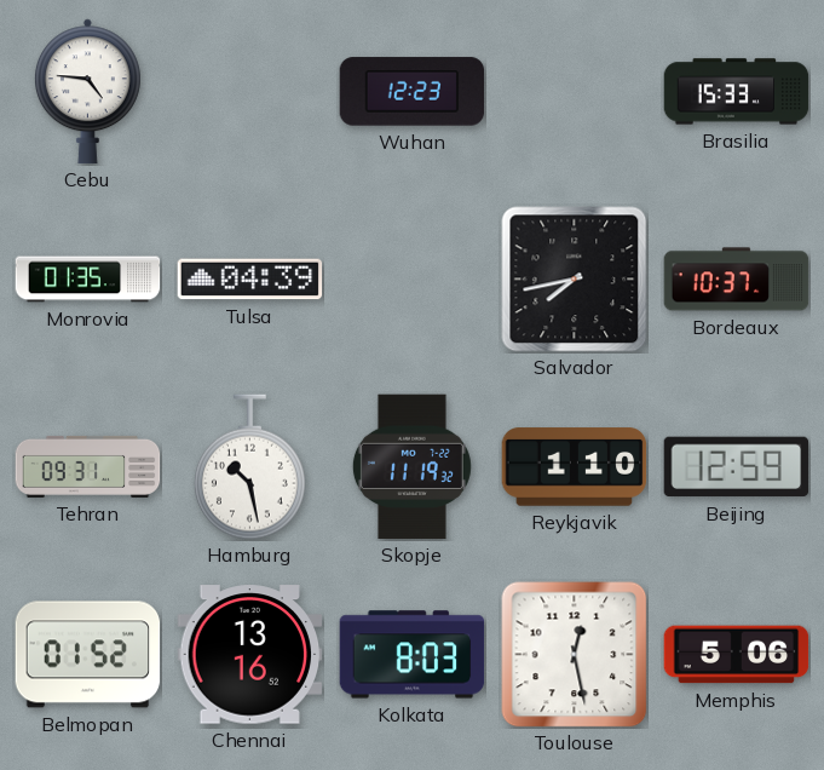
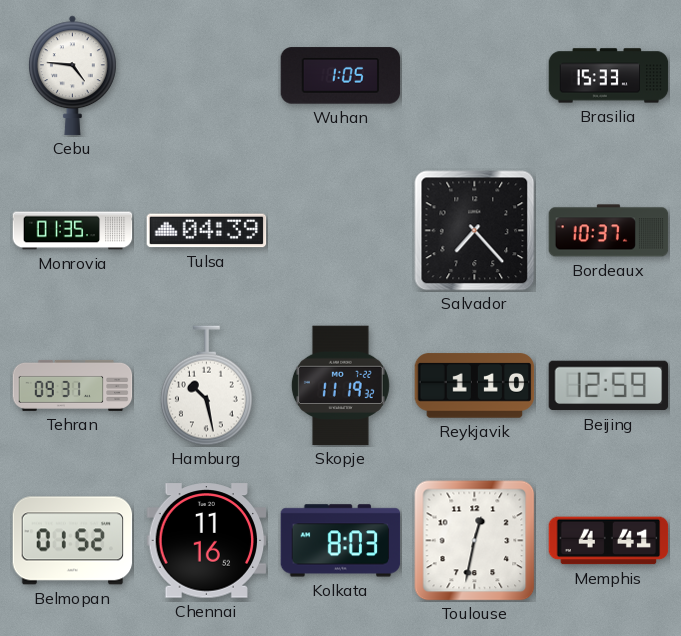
Wuhan: 12:23 -> 1:05 (341, 76)
Salvador: 7:43 -> 7:23 (475, 231)
Chennai: 13:16 -> 11:16 (207, 541)
Toulouse: 12:28 -> 12:32 (475, 541)
Memphis: 5:06 -> 4:41 (609, 541)
